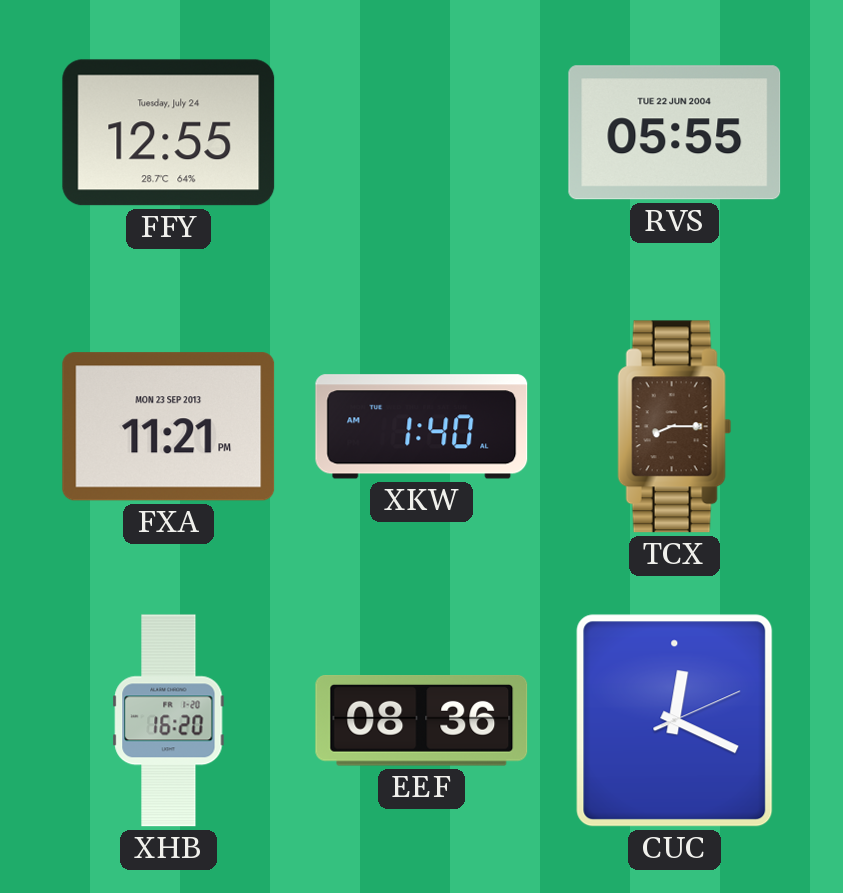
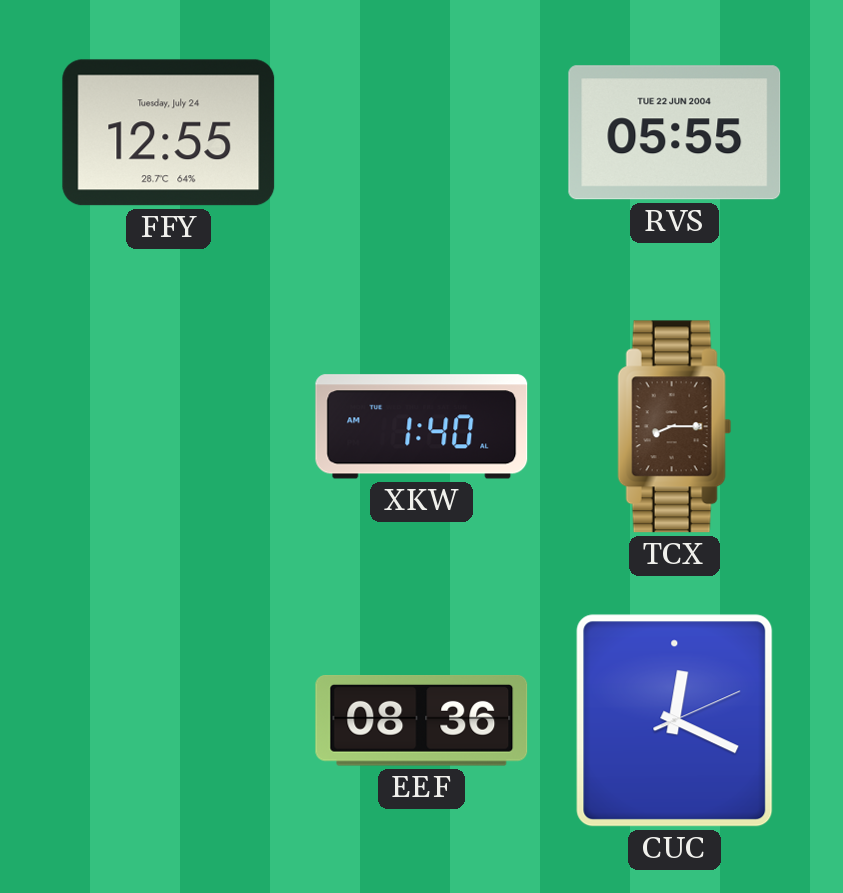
FXA: 11:21 -> none (169, 427)
XHB: 16:20 -> none (169, 721)
